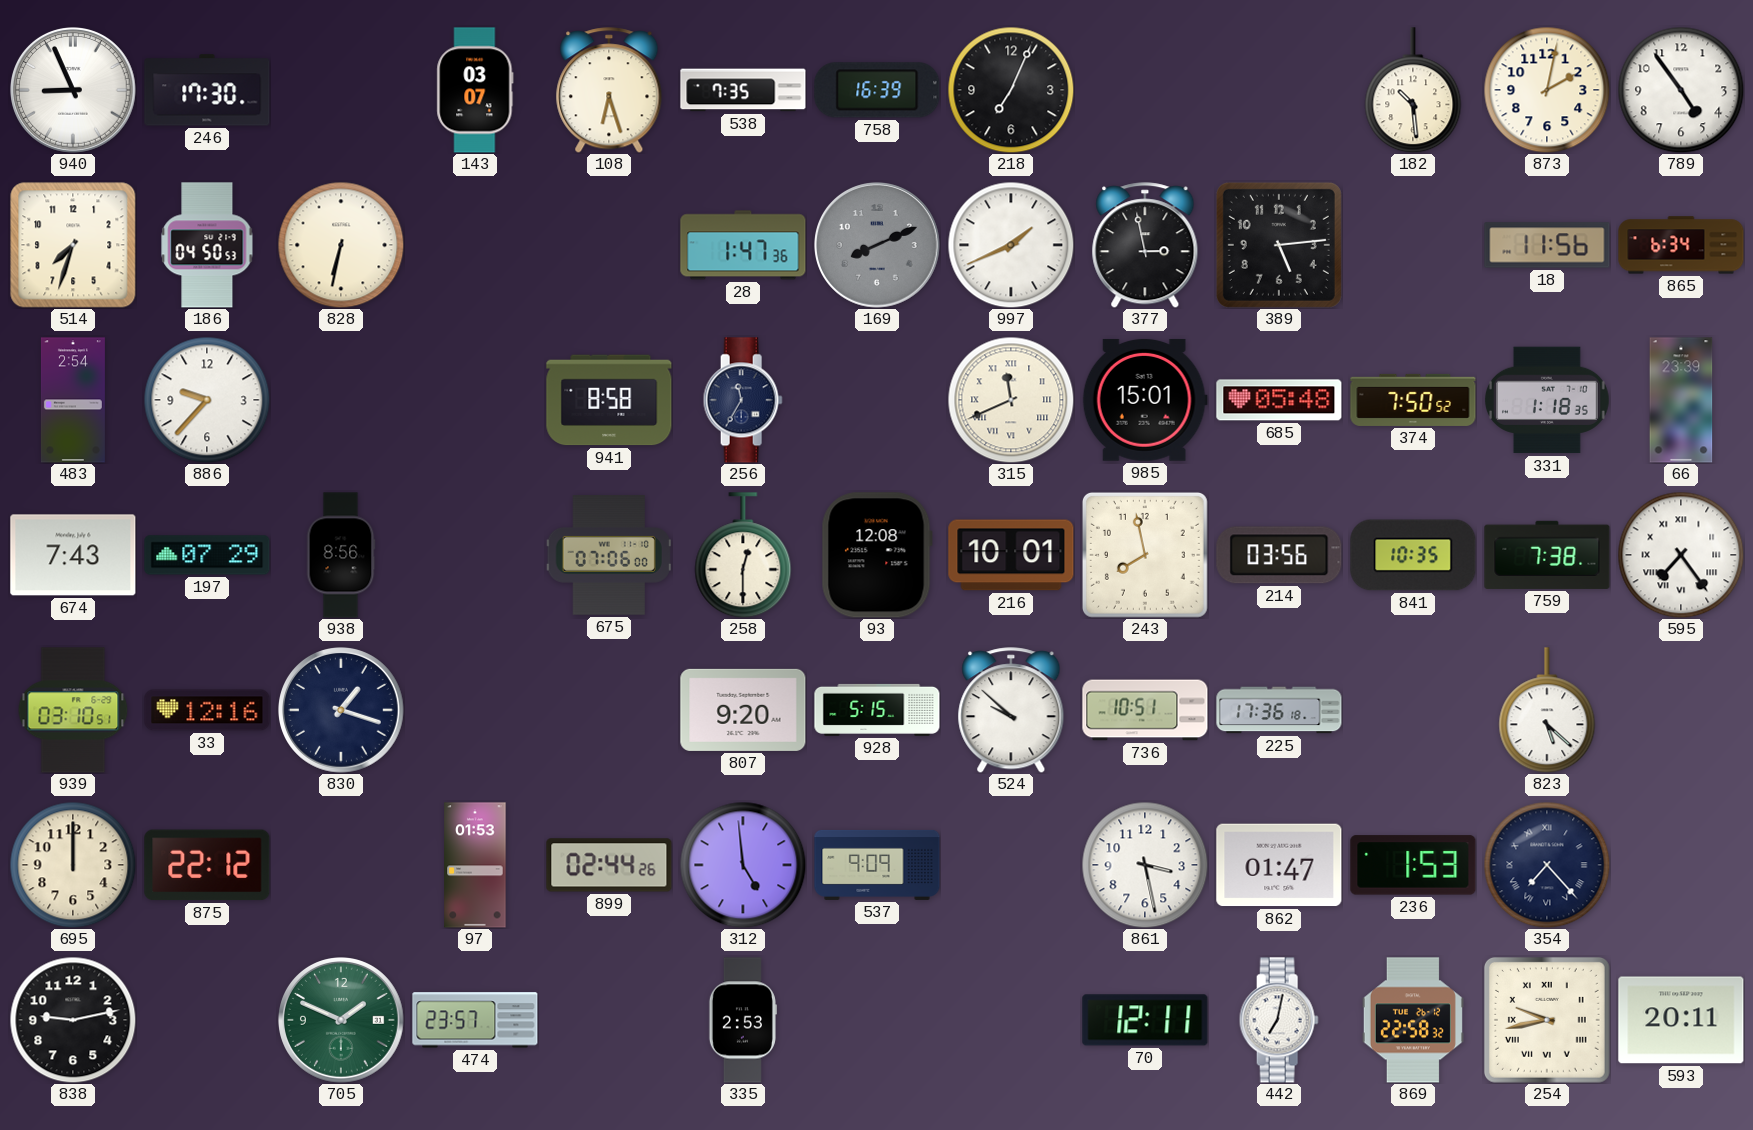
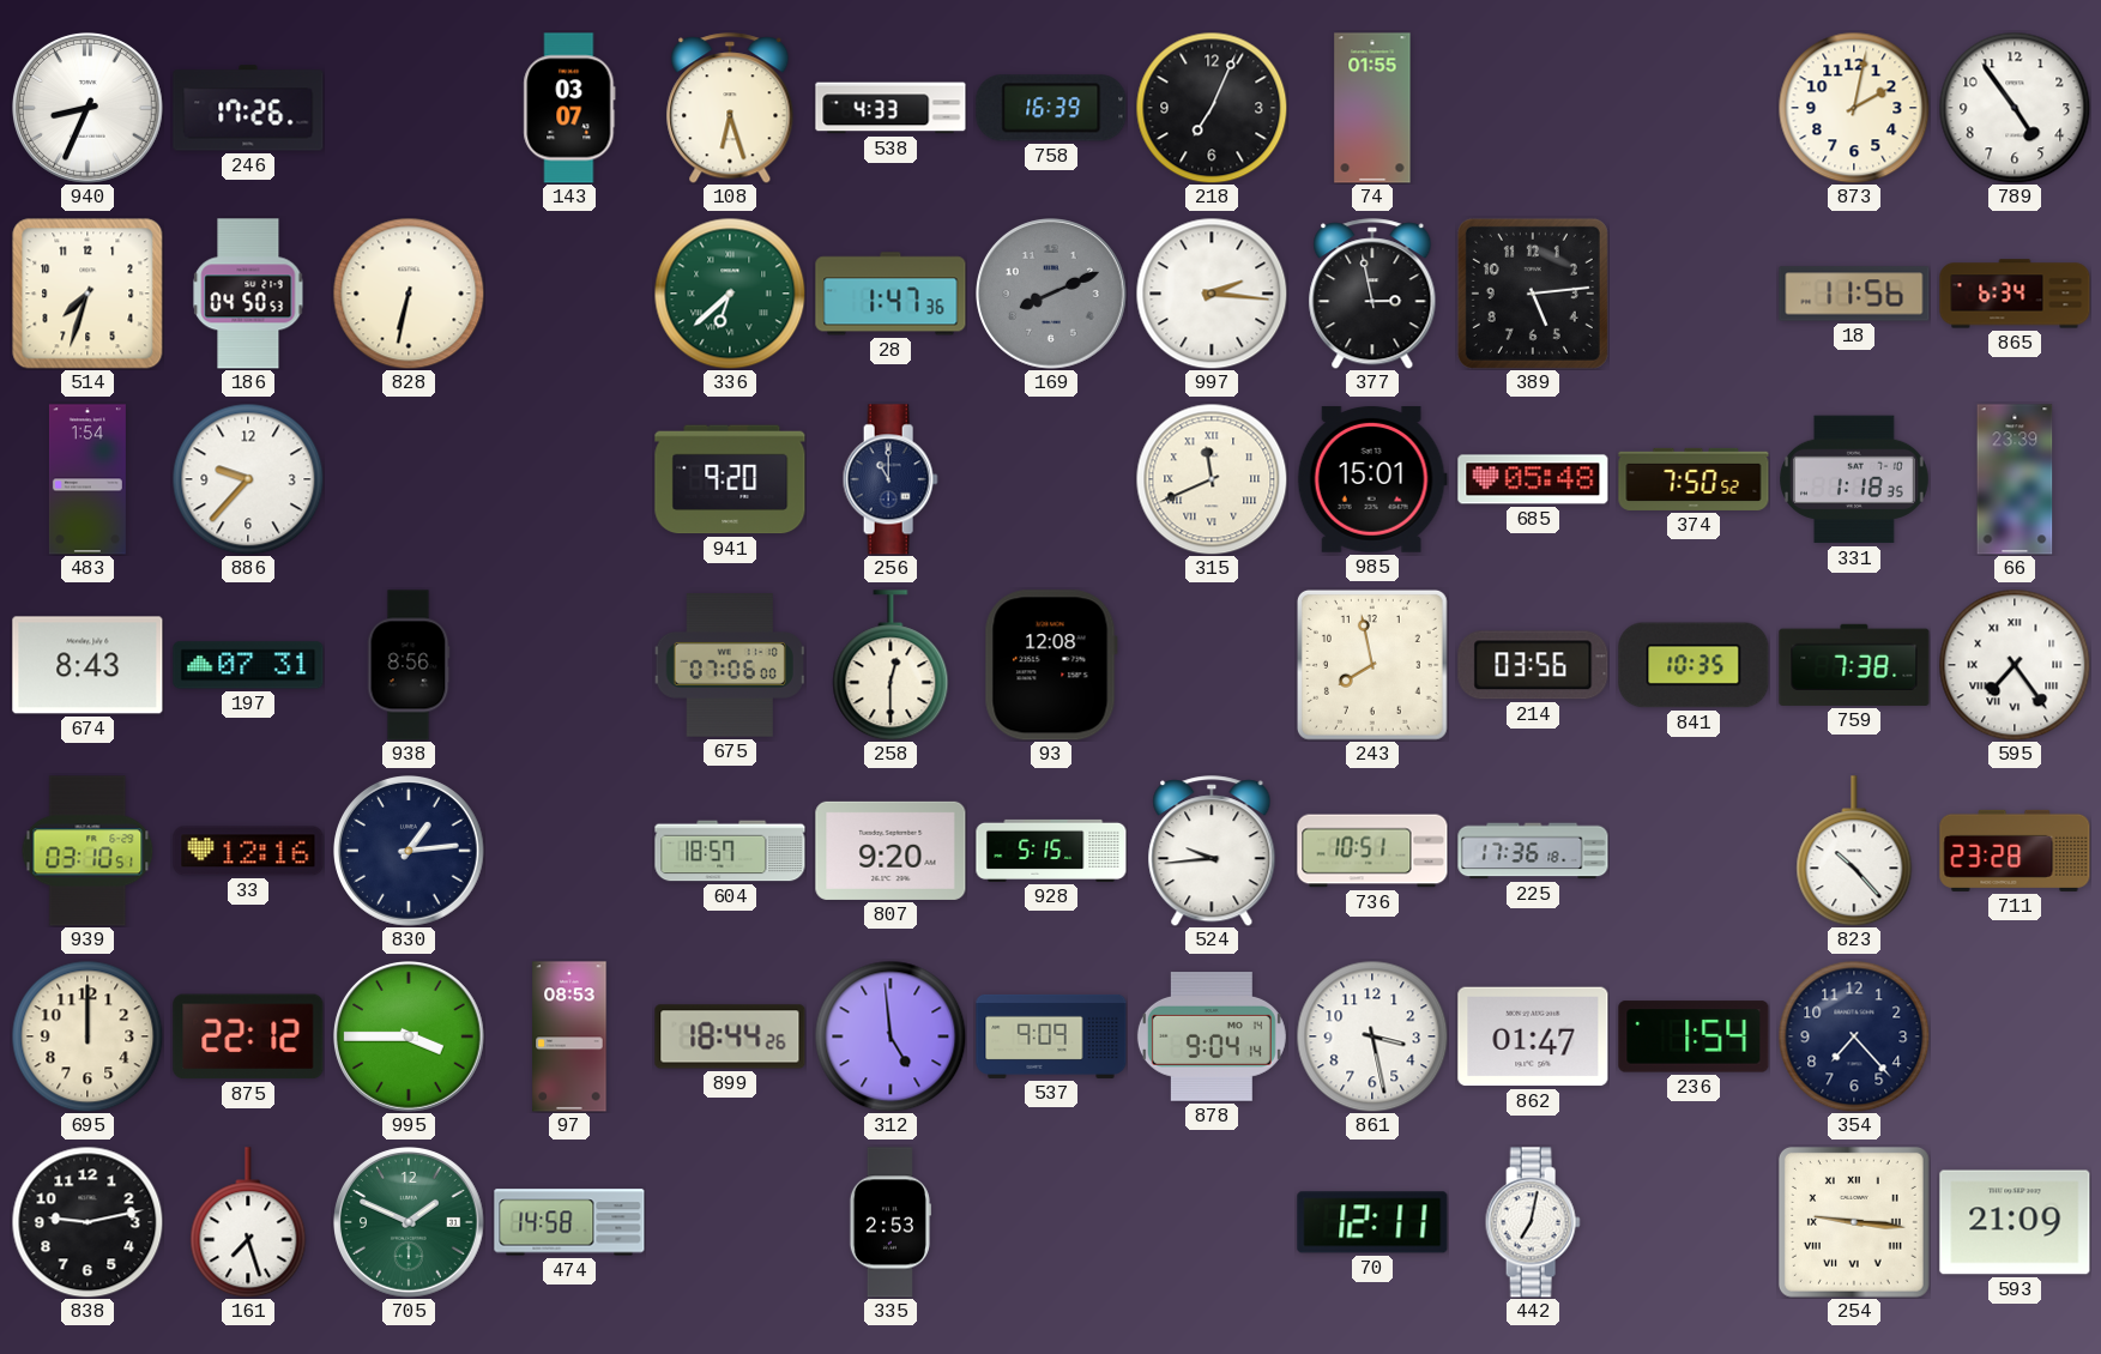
940: 8:56 -> 8:34 (89, 109)
246: 17:30 -> 17:26 (248, 108)
538: 7:35 -> 4:33 (890, 108)
74: none -> 01:55 (1372, 108)
182: 10:29 -> none (1413, 90)
336: none -> 6:38 (730, 294)
997: 1:41 -> 2:16 (1212, 294)
483: 2:54 -> 1:54 (87, 479)
941: 8:58 -> 9:20 (730, 479)
256: 11:35 -> 11:00 (890, 479)
674: 7:43 -> 8:43 (87, 665)
197: 07:29 -> 07:31 (248, 665)
216: 10:01 -> none (1011, 555)
830: 1:18 -> 1:14 (410, 852)
604: none -> 18:57 (730, 851)
524: 9:52 -> 9:44 (1212, 851)
823: 5:22 -> 10:23 (1854, 851)
711: none -> 23:28 (2015, 851)
995: none -> 3:45 (410, 1038)
97: 01:53 -> 08:53 (569, 1036)
899: 02:44 -> 18:44 (730, 1036)
878: none -> 9:04 (1212, 1038)
236: 1:53 -> 1:54 (1694, 1036)
354 numerals: Roman -> Arabic (1854, 1036)
161: none -> 7:27 (248, 1222)
474: 23:57 -> 14:58 (569, 1222)
869: 22:58 -> none (1413, 1020)
254: 9:43 -> 9:16 (1854, 1222)
593: 20:11 -> 21:09 (2015, 1222)
